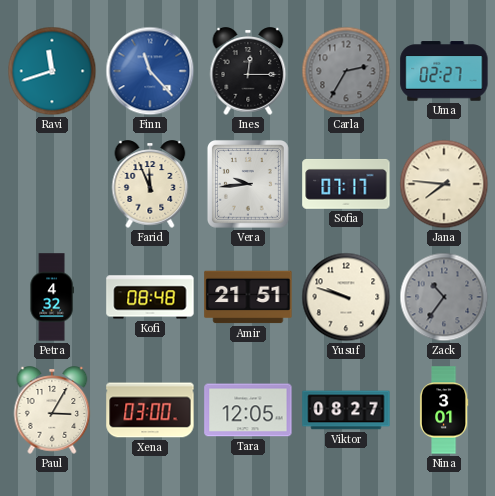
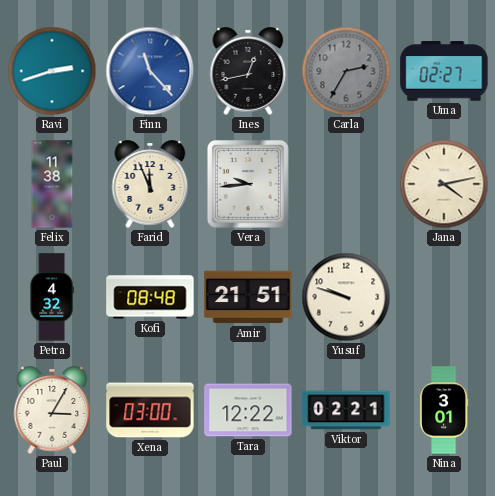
Ravi: 11:42 -> 2:42 (52, 71)
Ines: 12:15 -> 12:43 (248, 71)
Felix: none -> 11:38 (52, 184)
Sofia: 07:17 -> none (346, 184)
Jana: 7:46 -> 4:13 (444, 184)
Zack: 10:36 -> none (444, 297)
Tara: 12:05 -> 12:22 (248, 410)
Viktor: 08:27 -> 02:21 (346, 410)
